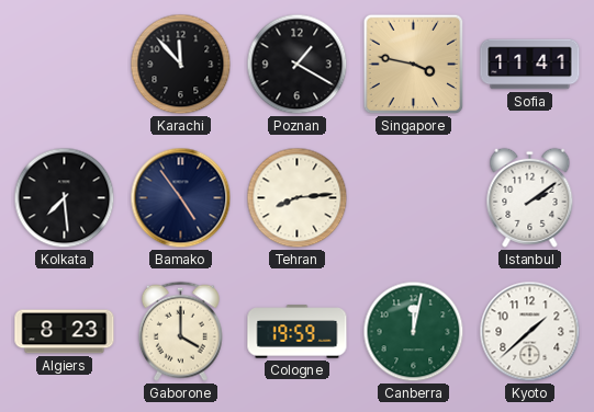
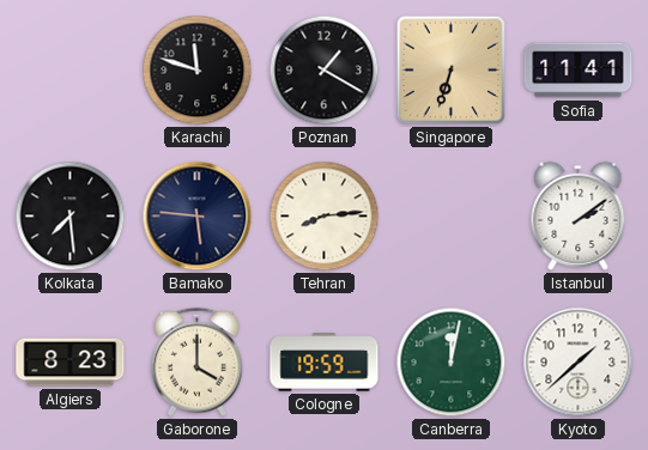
Karachi: 11:53 -> 11:48 (198, 71)
Singapore: 3:47 -> 6:33 (452, 71)
Bamako: 4:54 -> 5:46 (198, 217)
